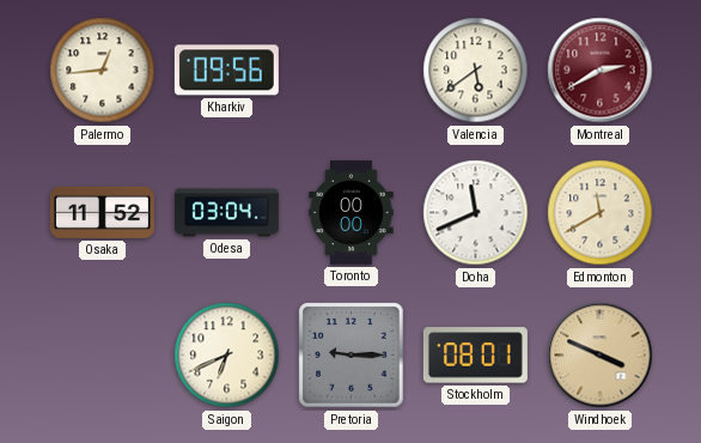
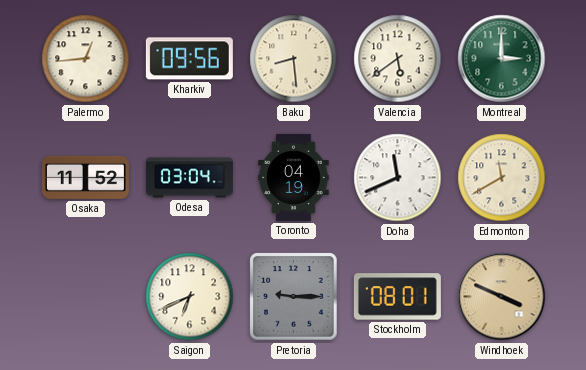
Baku: none -> 8:29 (294, 59)
Montreal: 2:40 -> 3:00 (502, 59)
Montreal dial: burgundy -> green (502, 59)
Toronto: 00:00 -> 04:19 (294, 177)
